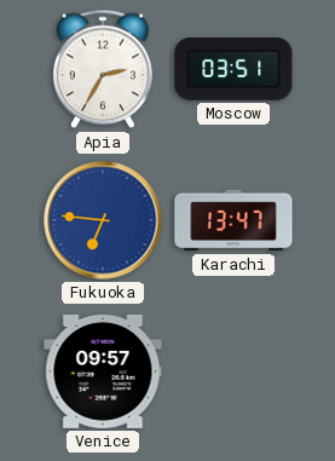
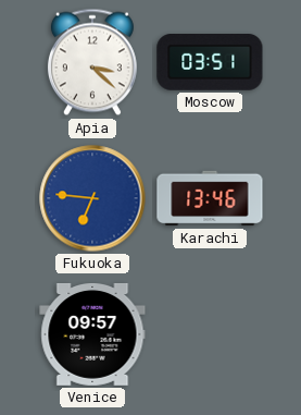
Apia: 2:35 -> 3:22 (92, 62)
Karachi: 13:47 -> 13:46 (210, 198)
